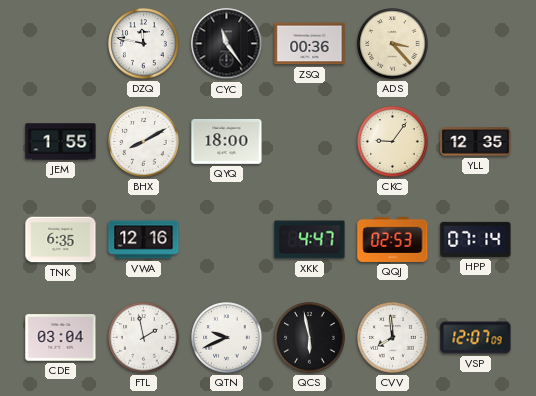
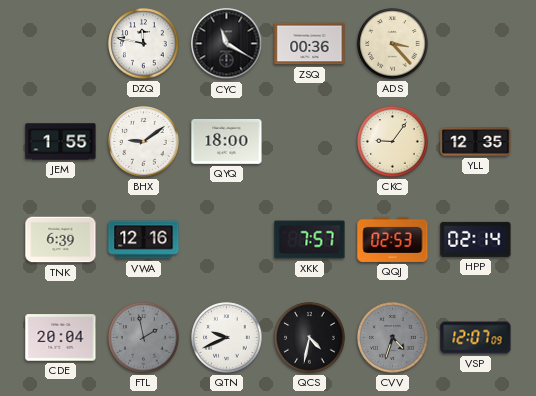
CYC: 11:24 -> 11:20 (227, 44)
BHX: 8:10 -> 9:09 (144, 142)
TNK: 6:35 -> 6:39 (61, 240)
XKK: 4:47 -> 7:57 (310, 240)
HPP: 07:14 -> 02:14 (476, 239)
CDE: 03:04 -> 20:04 (61, 338)
FTL dial: white -> grey (144, 338)
QCS: 5:58 -> 4:32 (310, 338)
CVV: 7:59 -> 4:33 (393, 338)
CVV dial: white -> grey (393, 338)
